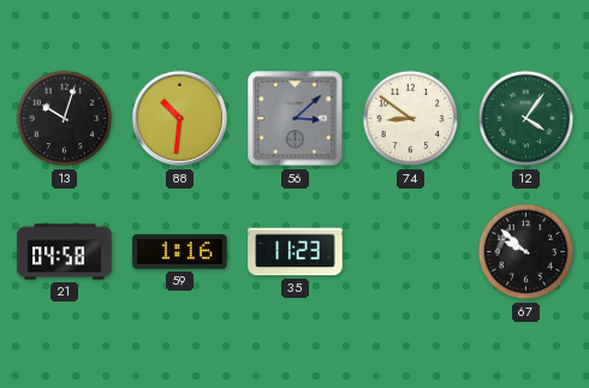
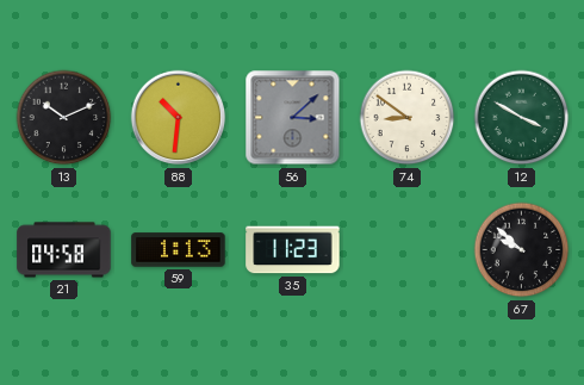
13: 10:03 -> 10:11 (64, 118)
12: 4:06 -> 3:50 (522, 118)
59: 1:16 -> 1:13 (179, 250)
